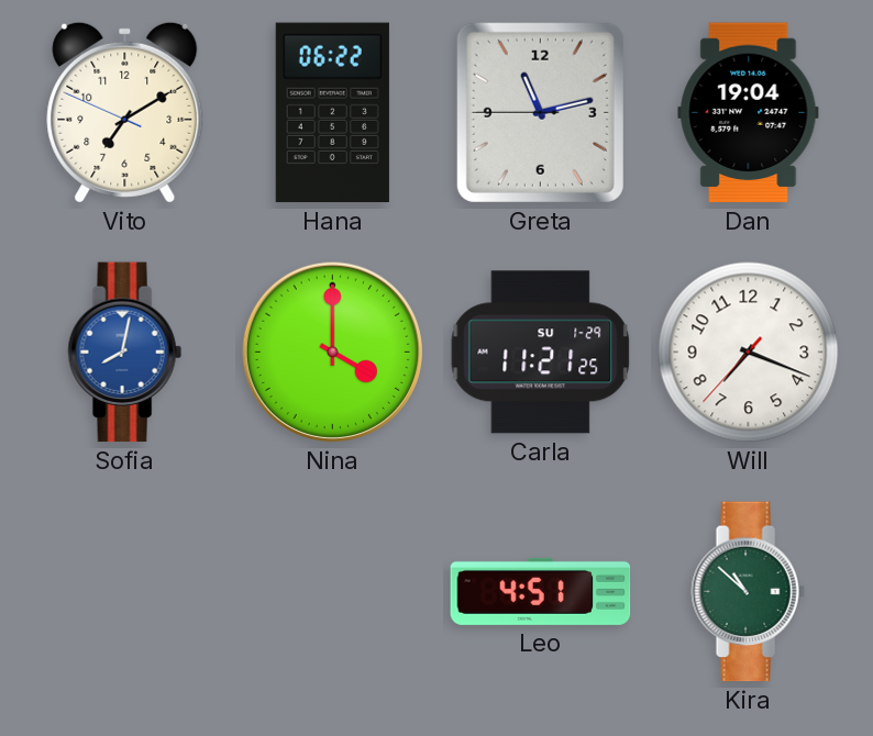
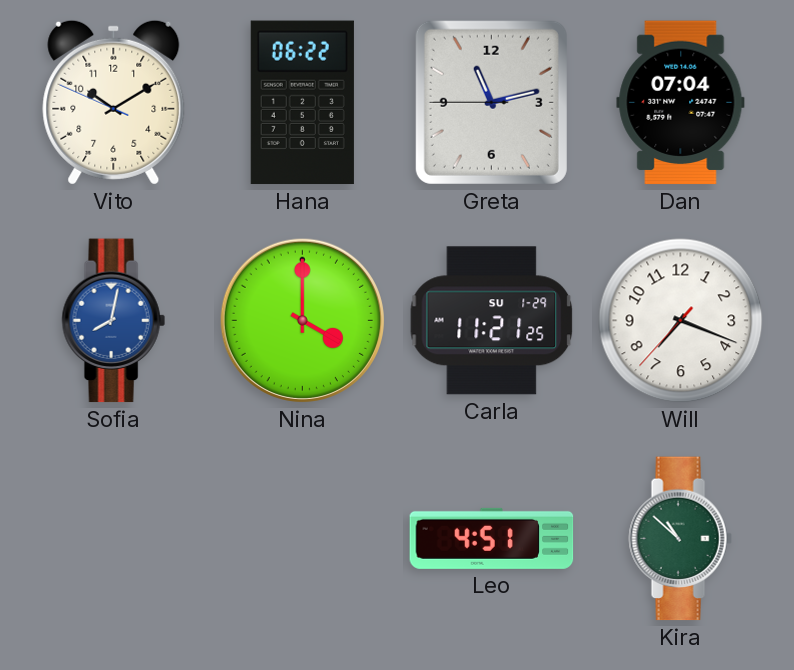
Vito: 7:09 -> 10:09 (114, 102)
Dan: 19:04 -> 07:04 (681, 103)
